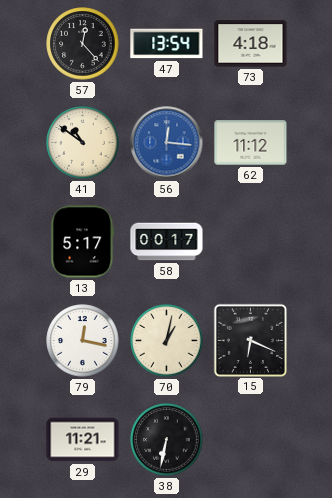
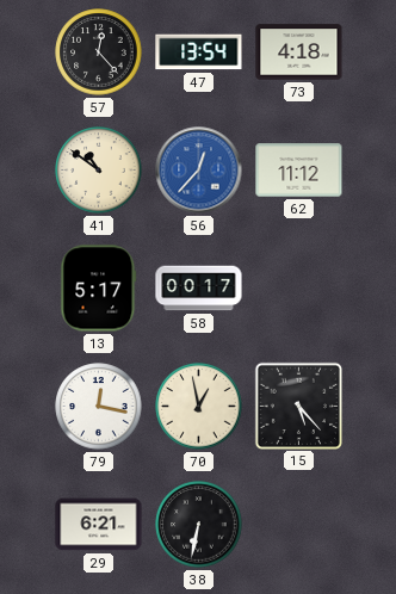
56: 12:16 -> 12:37 (199, 171)
70: 1:02 -> 12:58 (199, 407)
15: 6:19 -> 5:23 (298, 406)
29: 11:21 -> 6:21 (99, 525)
